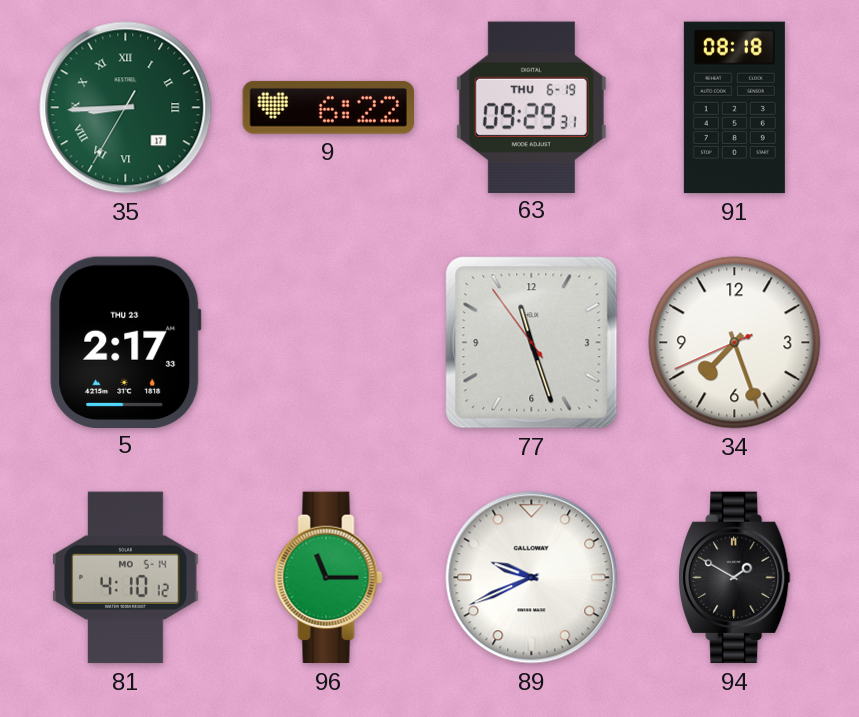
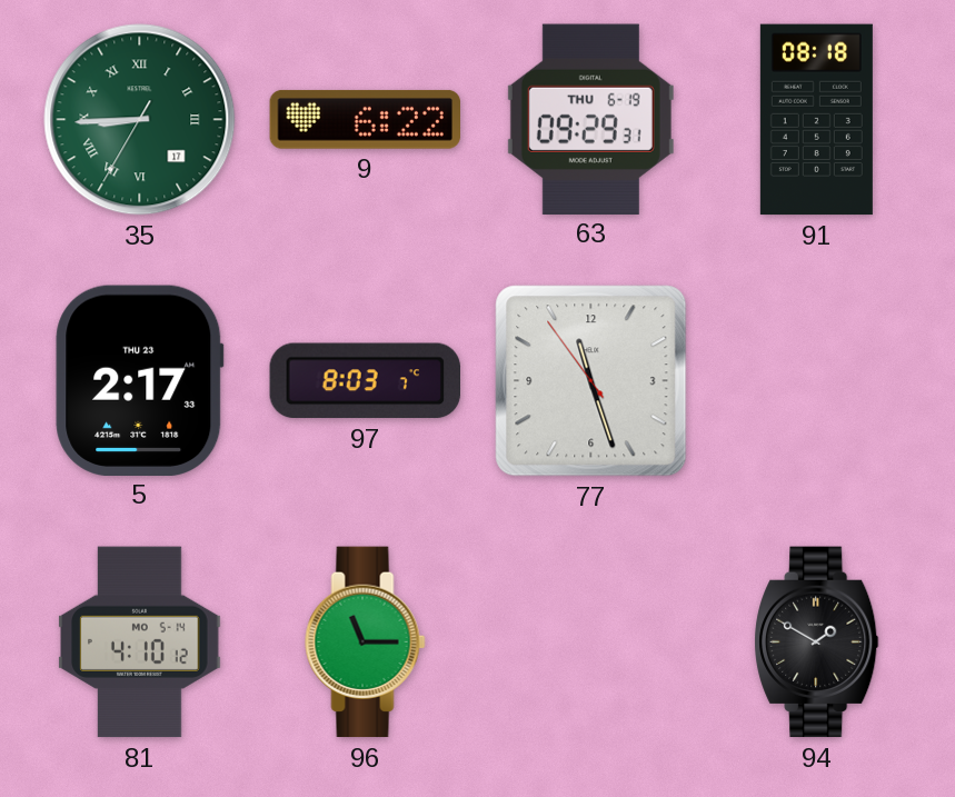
97: none -> 8:03 (365, 381)
34: 7:26 -> none (735, 343)
89: 9:41 -> none (532, 578)
